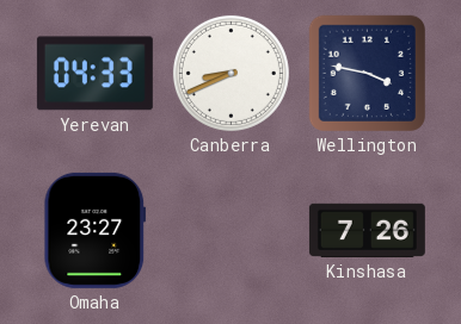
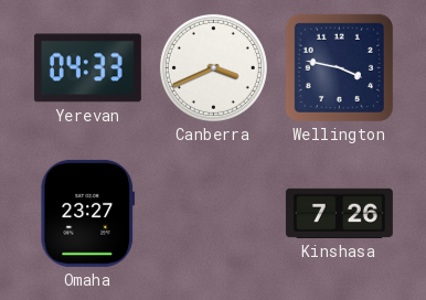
Canberra: 8:41 -> 3:41 (213, 67)
